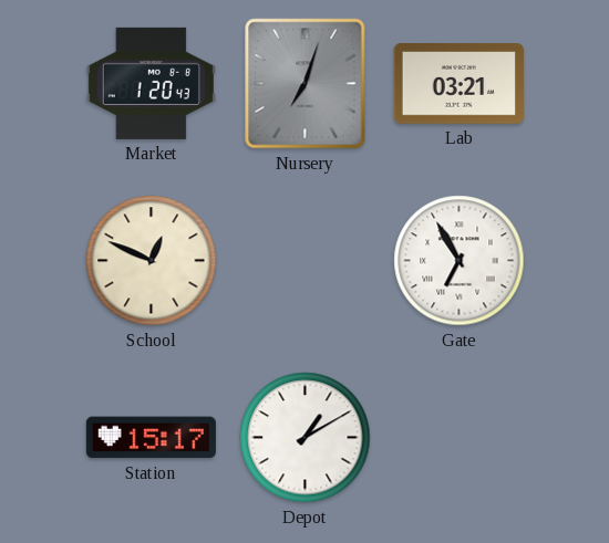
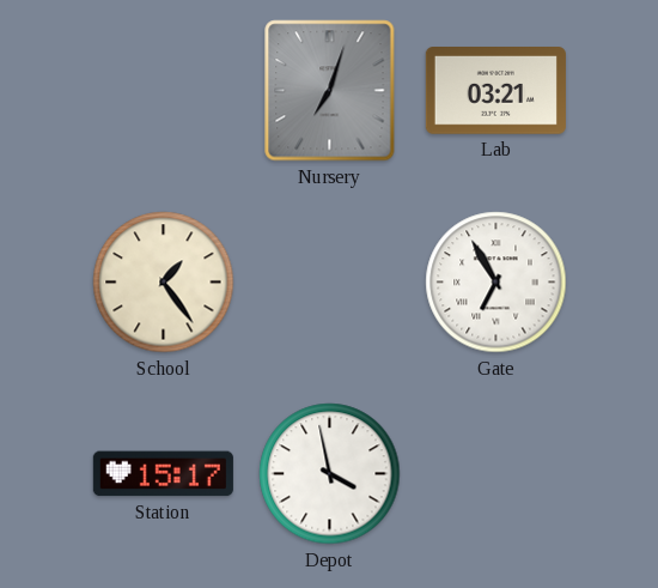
Market: 1:20 -> none (151, 83)
School: 12:49 -> 1:24 (164, 283)
Depot: 1:10 -> 3:58 (330, 474)
